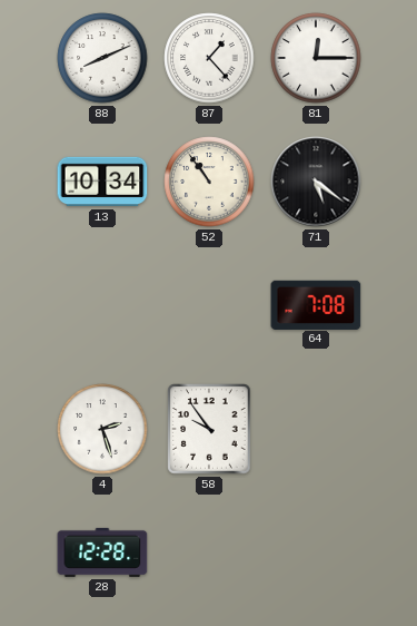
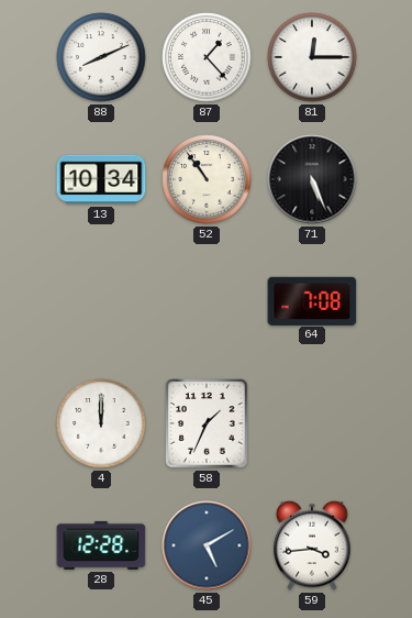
71: 5:21 -> 5:26 (312, 179)
4: 2:27 -> 12:00 (101, 423)
58: 9:54 -> 1:34 (207, 423)
45: none -> 5:10 (207, 545)
59: none -> 3:44 (312, 545)
